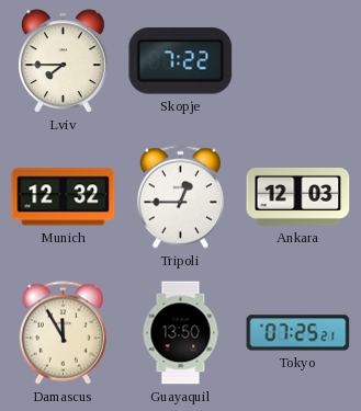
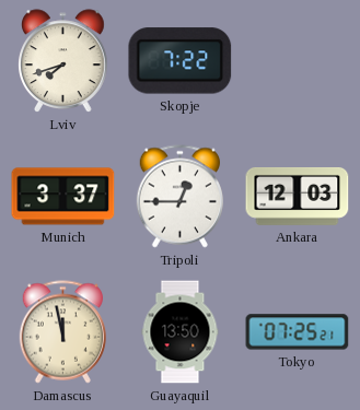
Lviv: 7:45 -> 7:42 (63, 61)
Munich: 12:32 -> 3:37 (63, 197)
Damascus: 11:55 -> 11:58 (62, 332)
